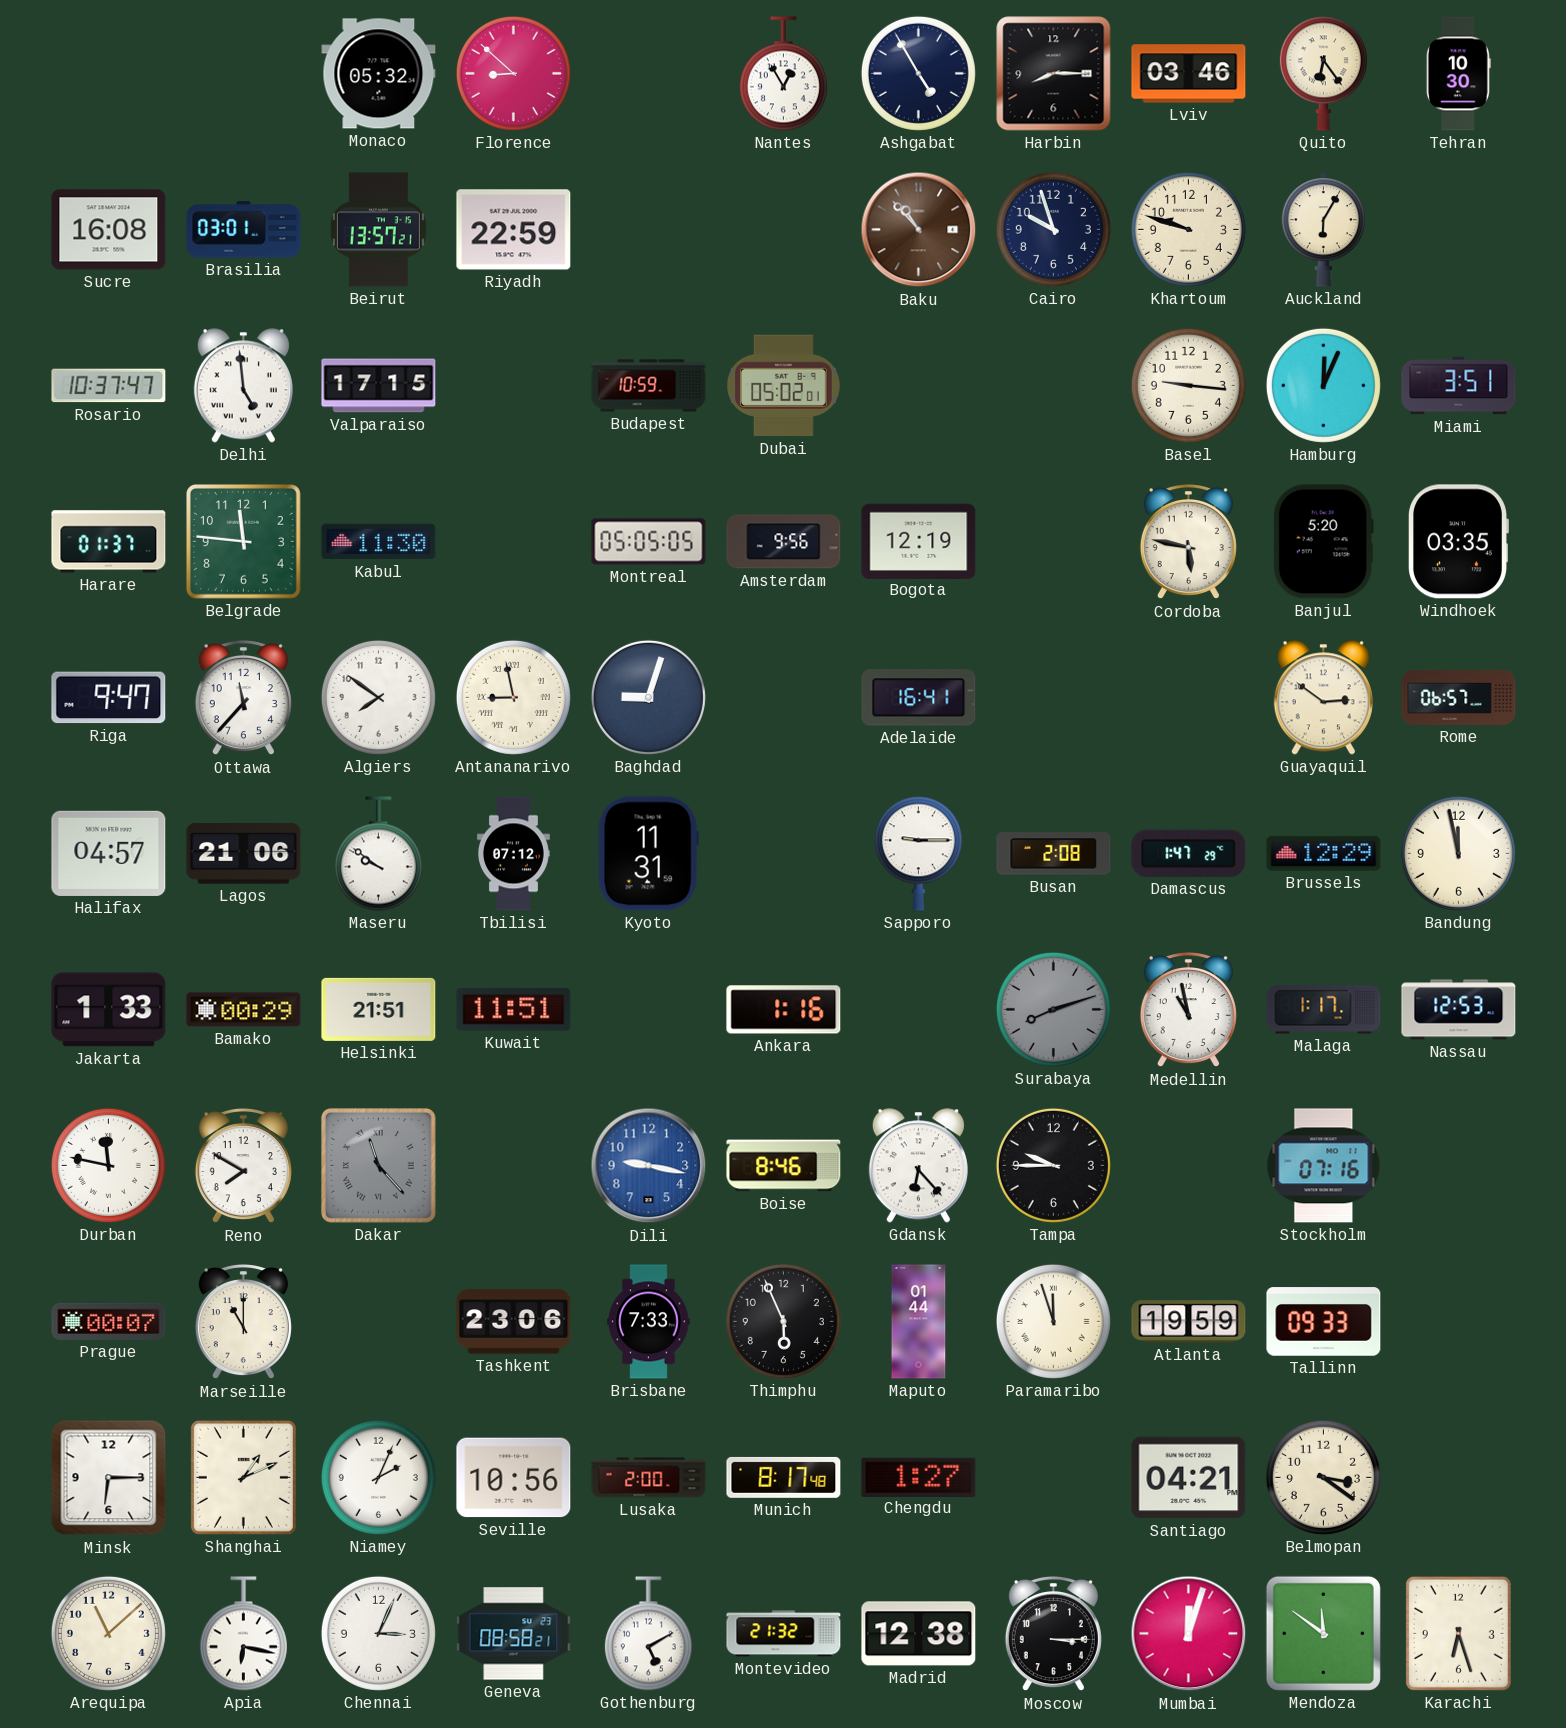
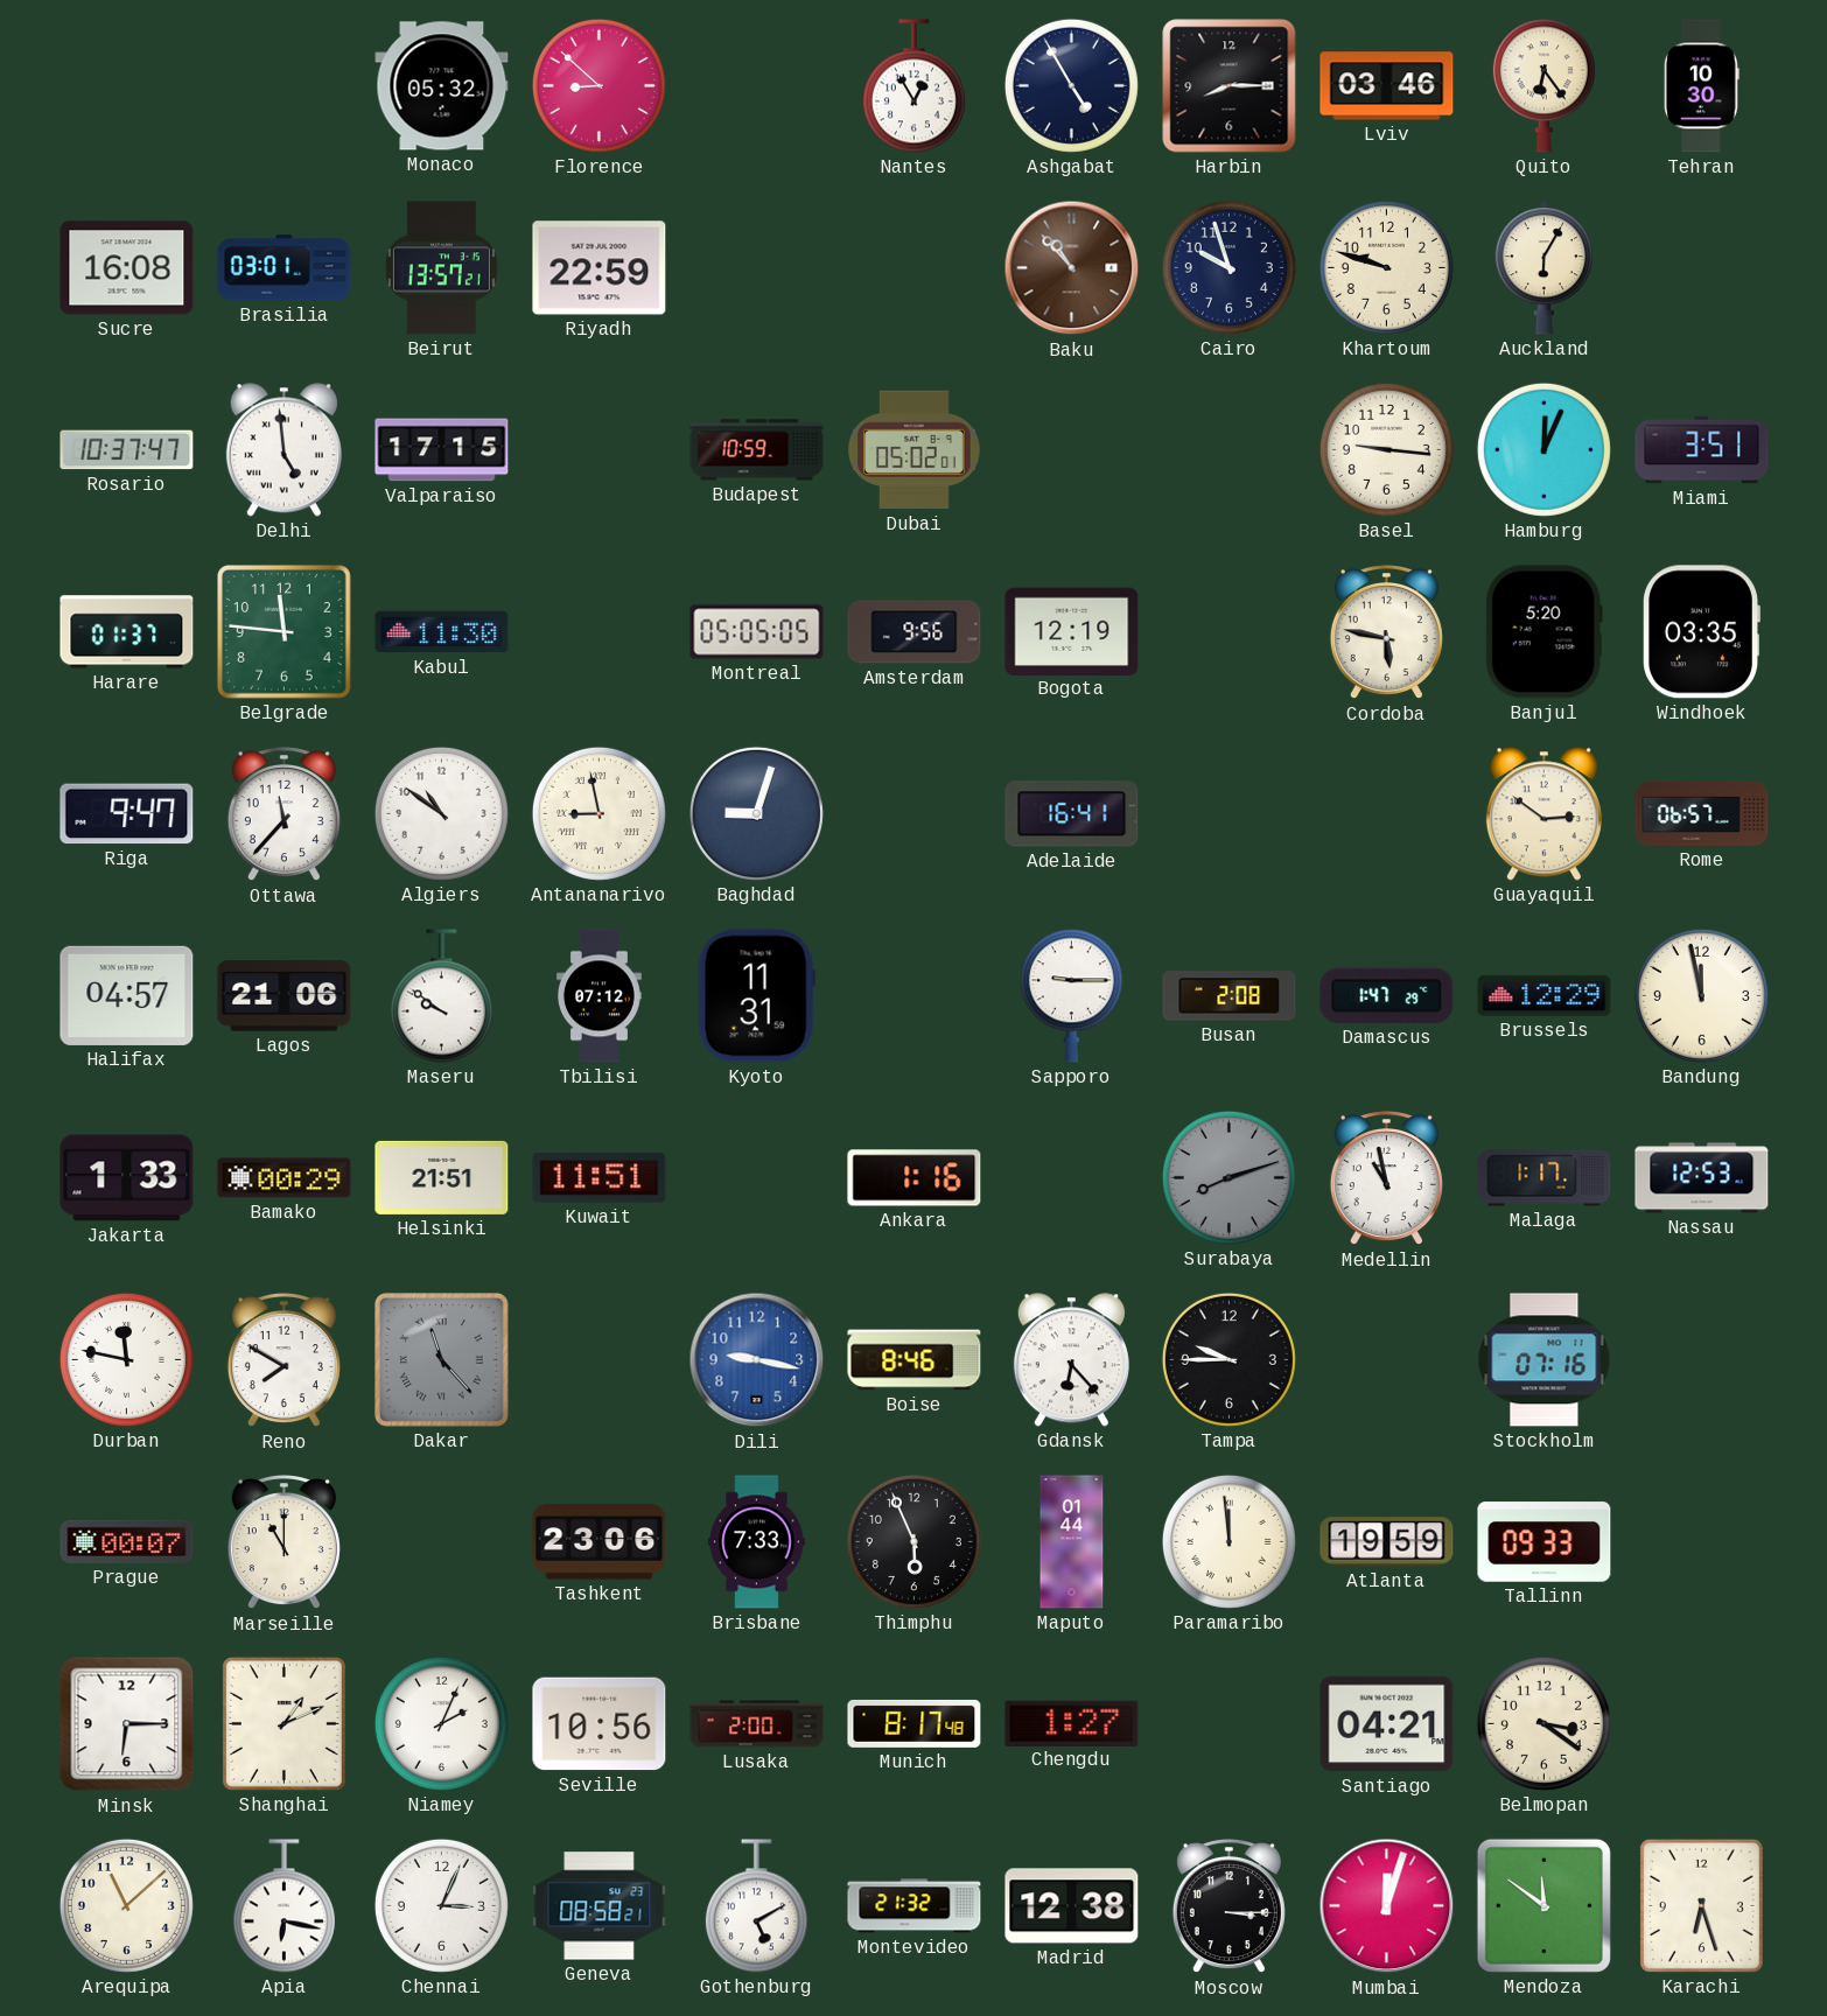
Algiers: 7:51 -> 10:51 (441, 813)
Paramaribo: 11:57 -> 11:59 (1228, 1541)
